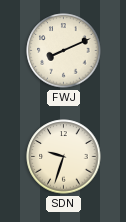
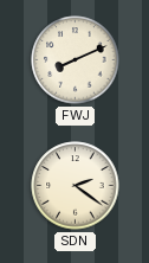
SDN: 9:33 -> 2:21 (76, 186)
